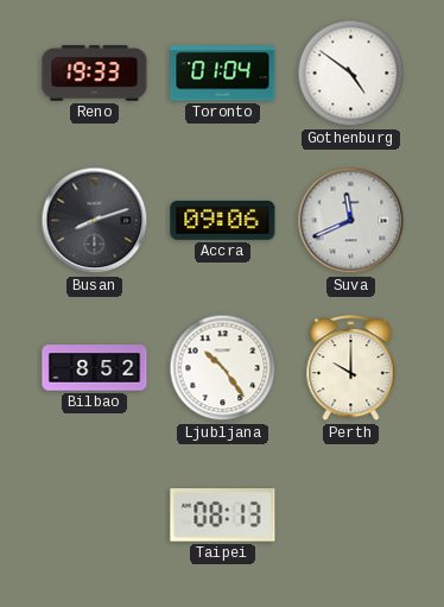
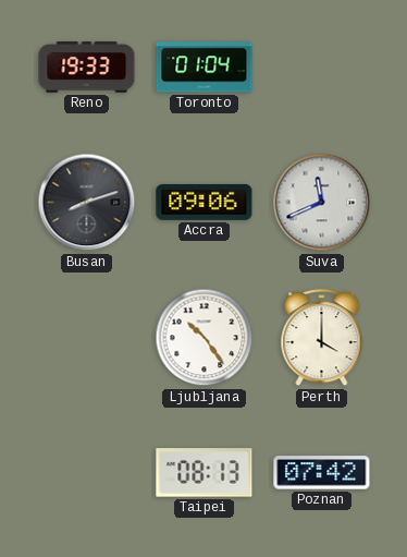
Gothenburg: 4:51 -> none (351, 74)
Bilbao: 8:52 -> none (95, 368)
Perth: 10:00 -> 4:00 (322, 338)
Poznan: none -> 07:42 (322, 473)
